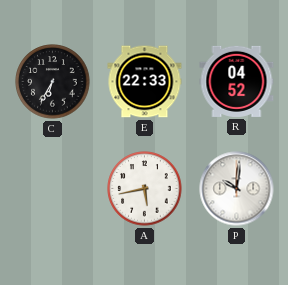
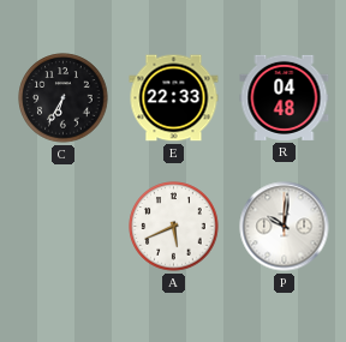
R: 04:52 -> 04:48 (285, 97)
A: 5:43 -> 5:41 (174, 227)
